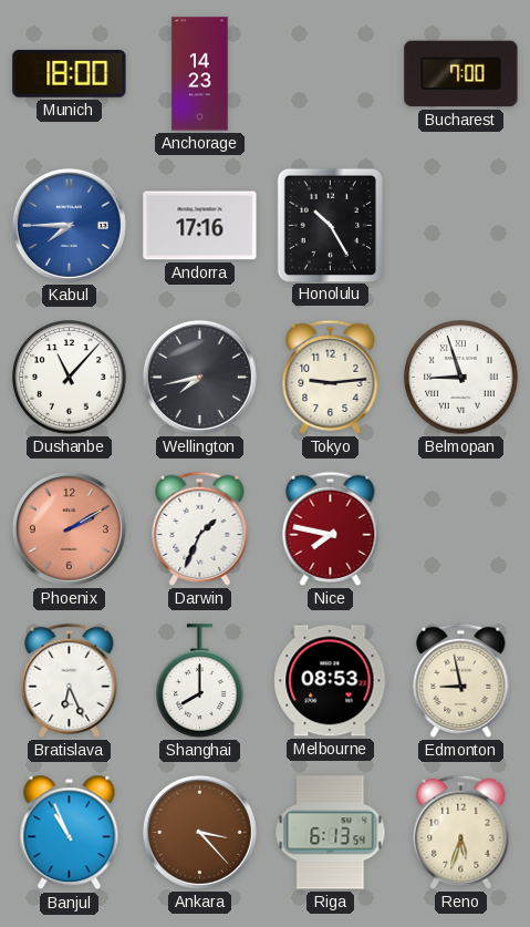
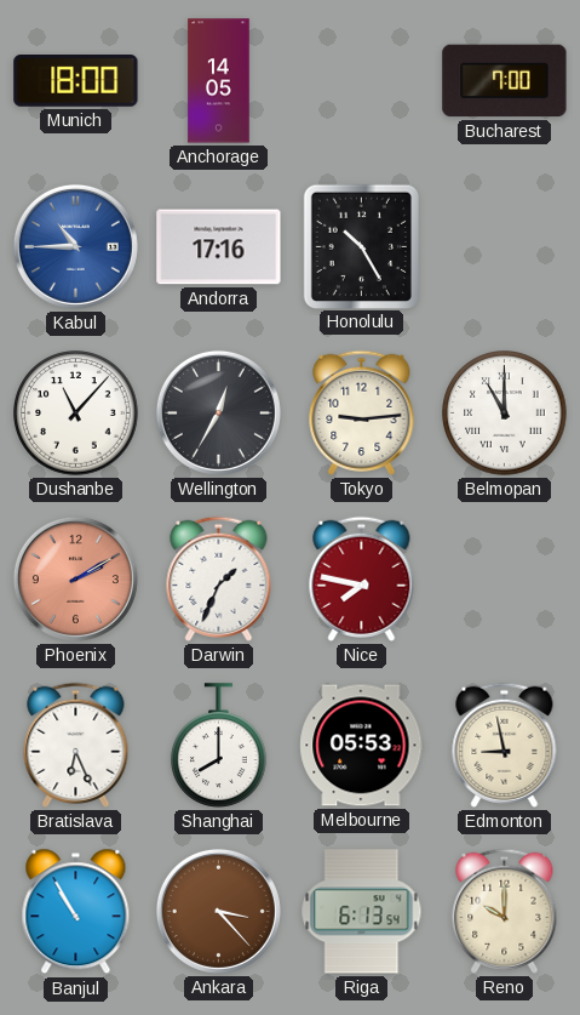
Anchorage: 14:23 -> 14:05 (219, 81)
Kabul: 7:45 -> 10:45 (75, 246)
Wellington: 7:43 -> 12:35 (218, 412)
Belmopan: 8:57 -> 11:00 (505, 414)
Melbourne: 08:53 -> 05:53 (362, 746)
Banjul: 10:56 -> 10:55 (76, 912)
Reno: 5:33 -> 10:00 (505, 911)
